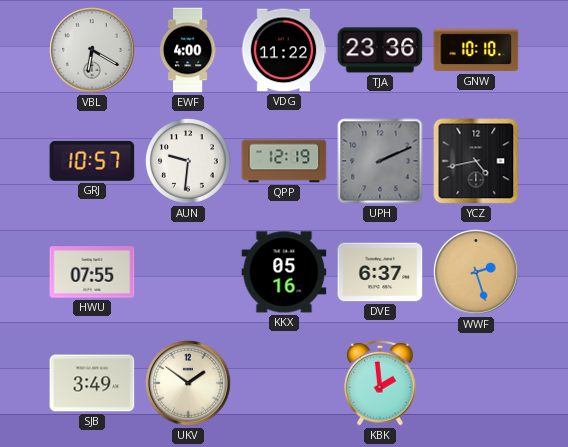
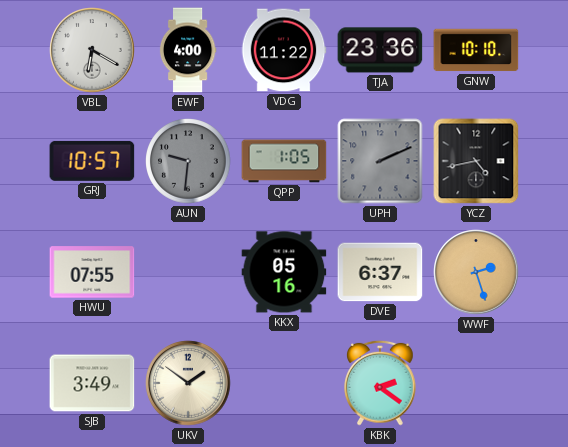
AUN dial: white -> grey (189, 162)
QPP: 12:19 -> 1:05 (284, 161)
KBK: 1:59 -> 2:21 (381, 383)
